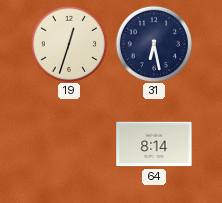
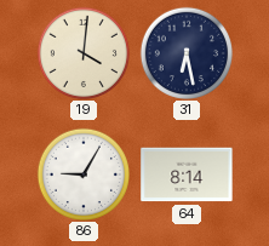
19: 12:33 -> 4:01 (82, 52)
86: none -> 9:05 (82, 173)
